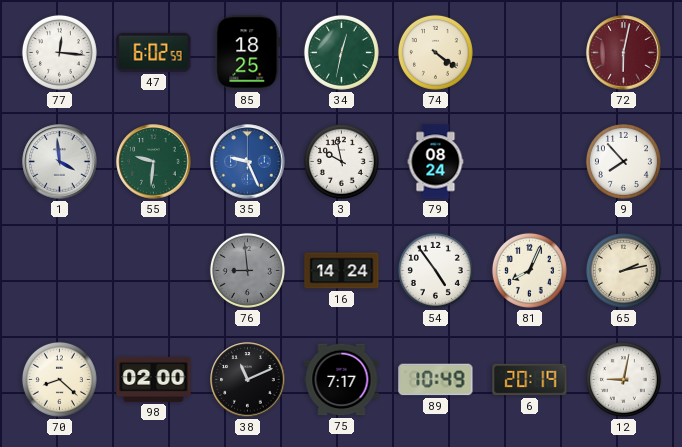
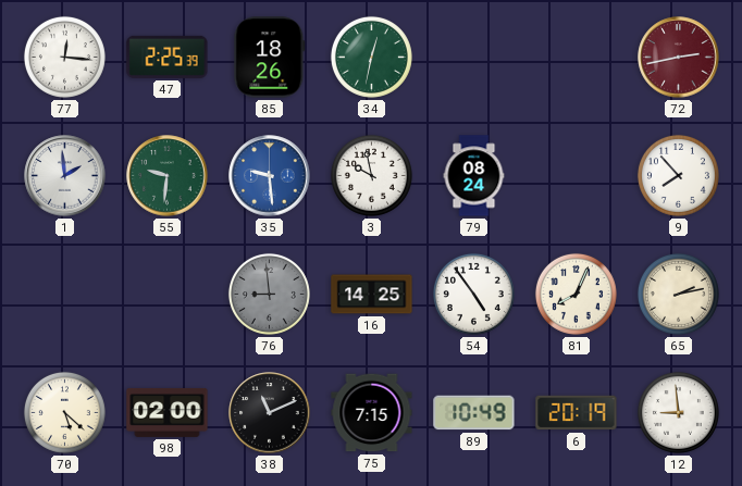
47: 6:02 -> 2:25 (168, 57)
85: 18:25 -> 18:26 (270, 58)
74: 4:21 -> none (435, 52)
72: 6:02 -> 2:43 (679, 58)
1: 3:59 -> 1:59 (65, 176)
35: 9:26 -> 9:29 (270, 176)
16: 14:24 -> 14:25 (372, 295)
70: 8:22 -> 5:22 (64, 412)
75: 7:17 -> 7:15 (372, 413)
12: 9:02 -> 8:59 (678, 412)
